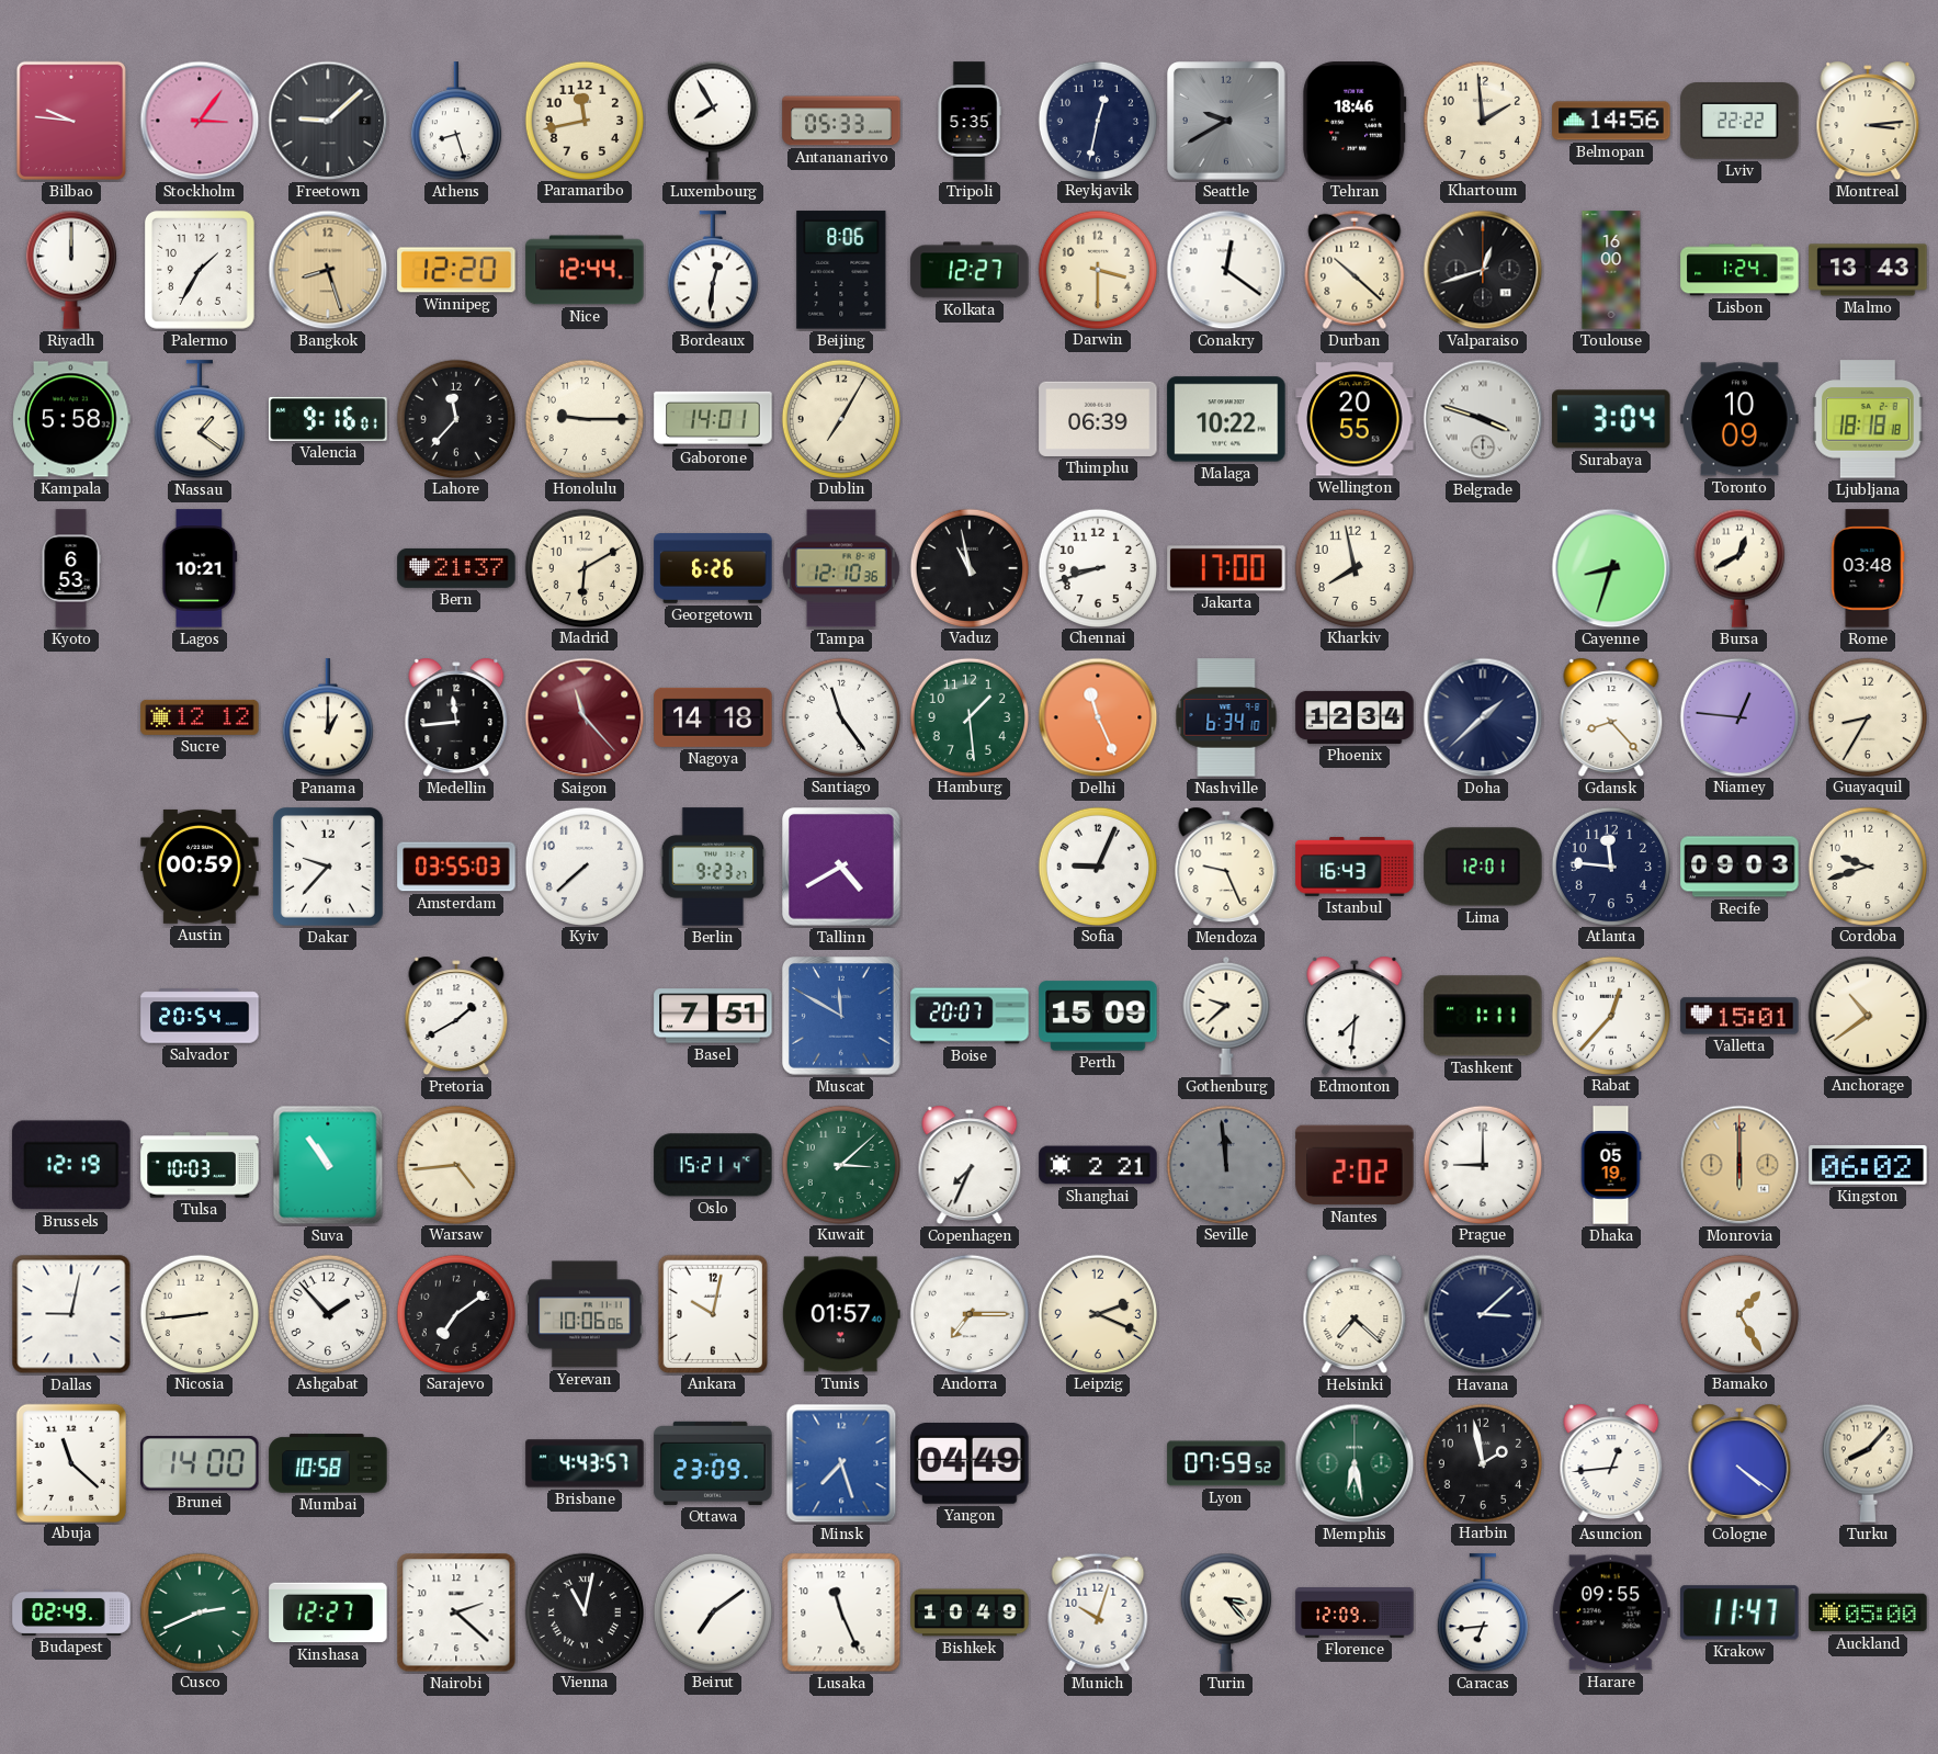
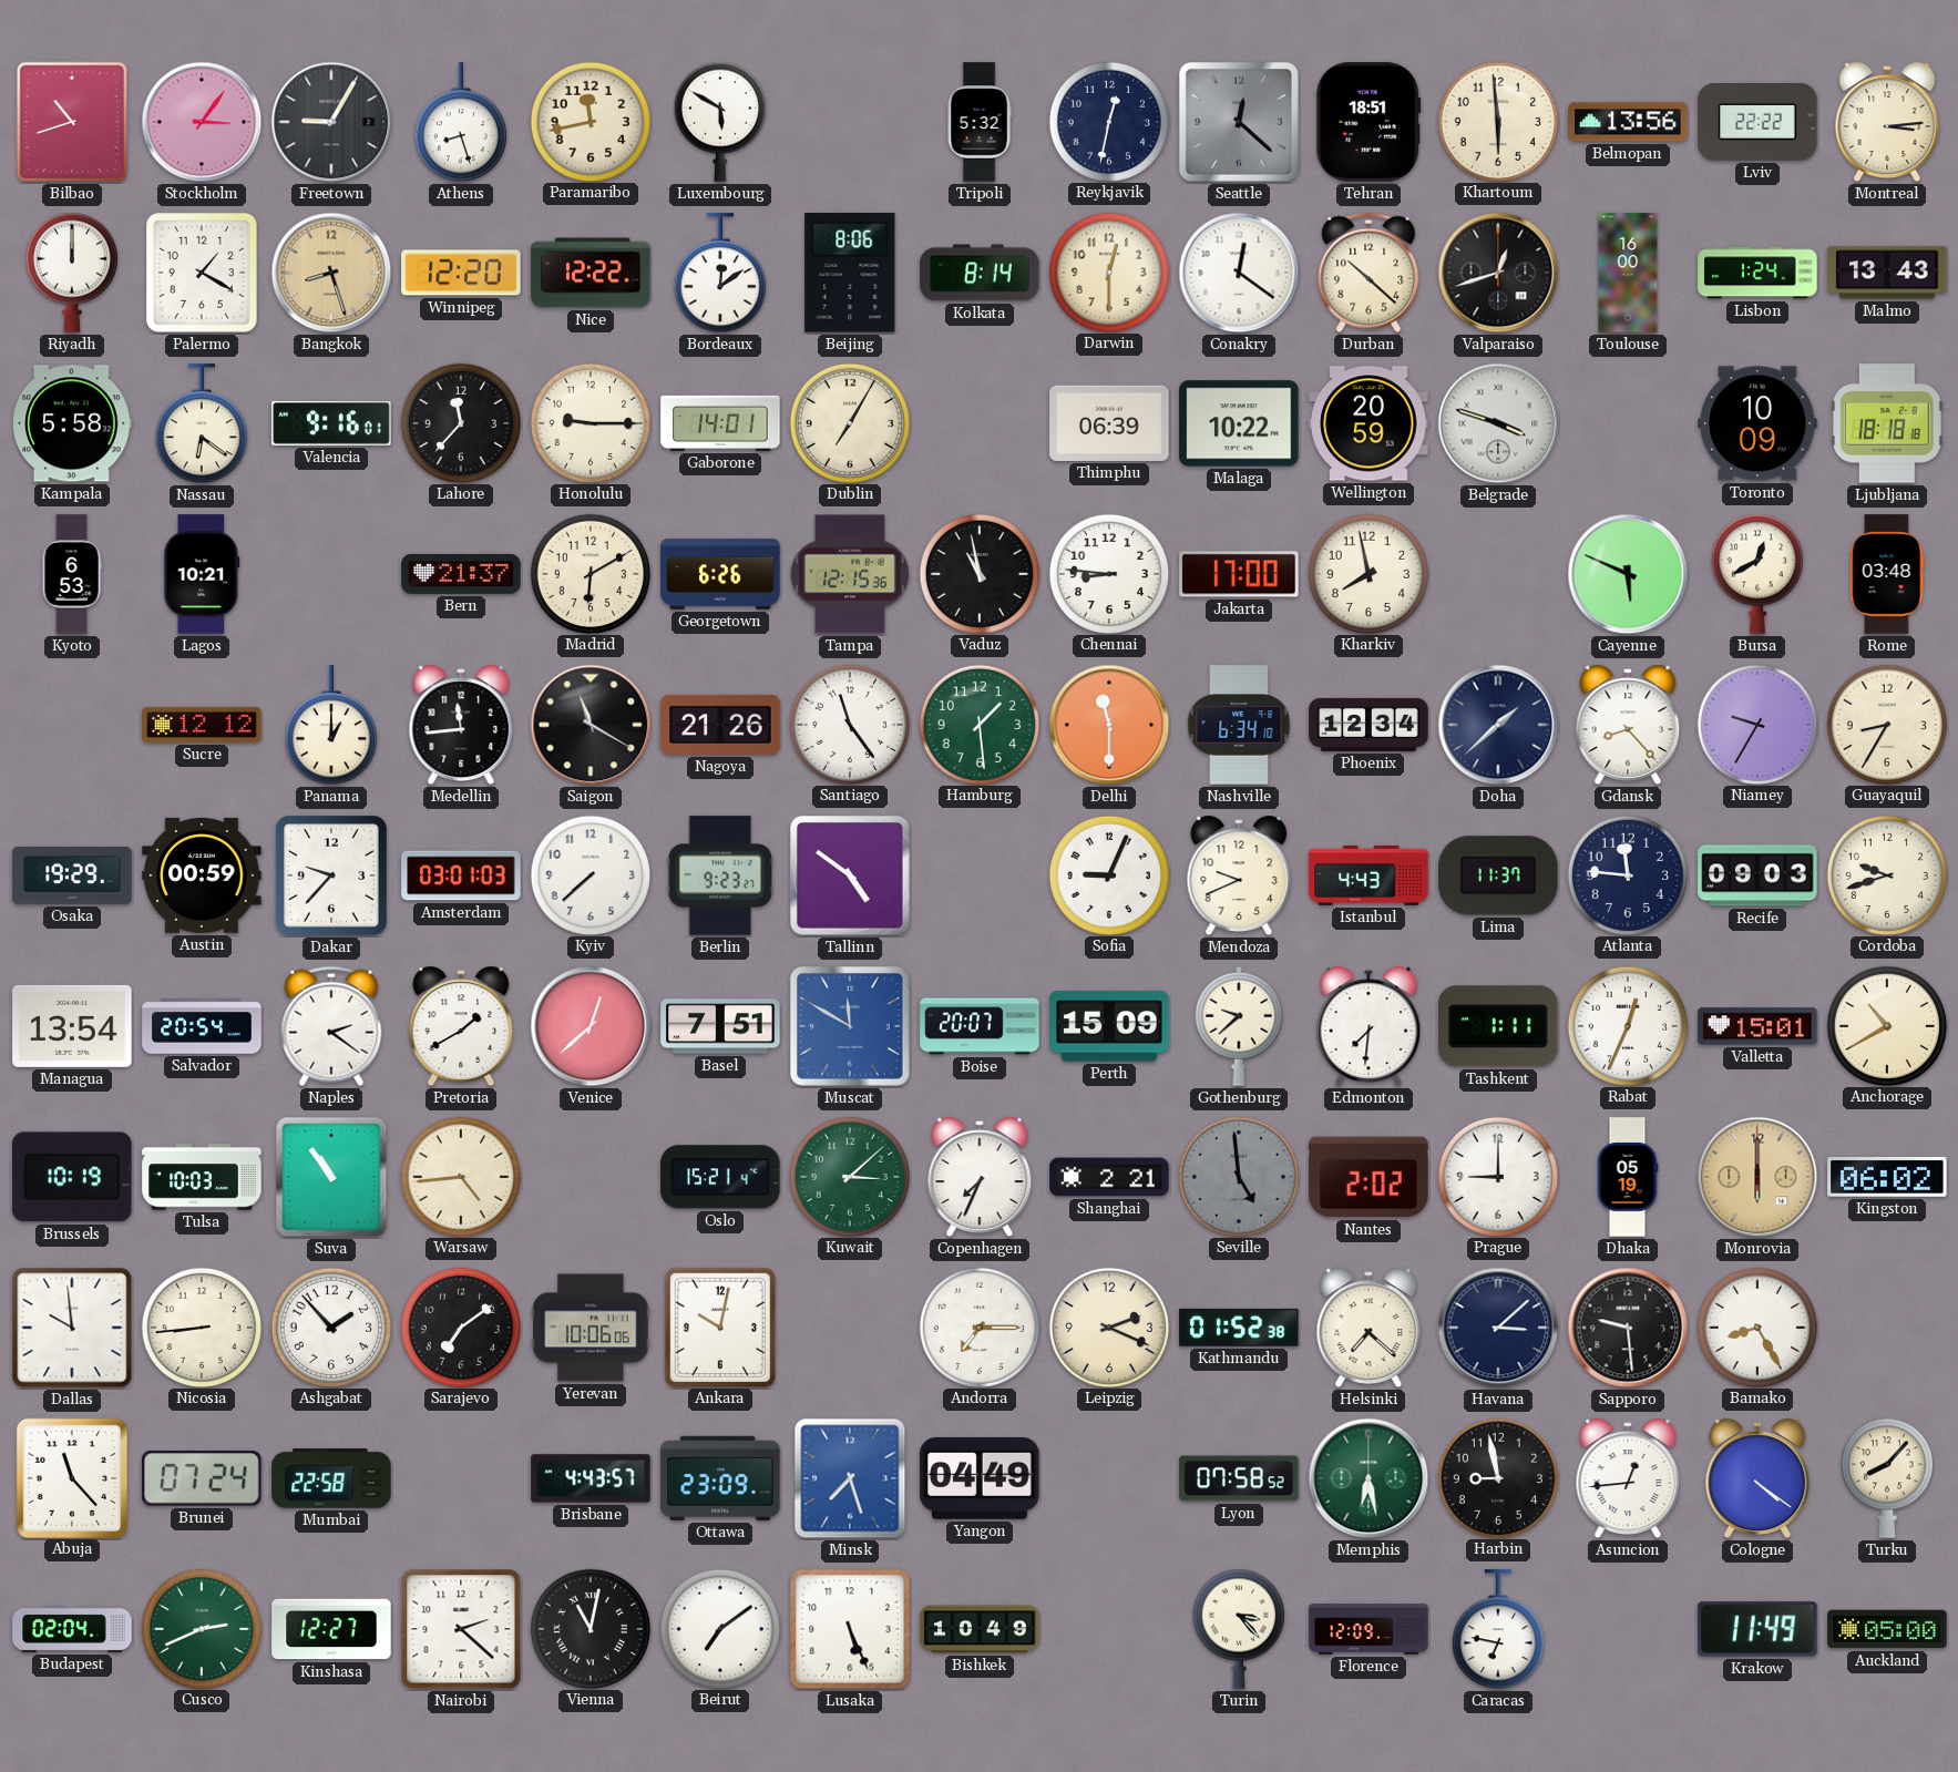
Bilbao: 9:46 -> 10:42 (72, 122)
Freetown: 9:08 -> 9:05 (331, 122)
Luxembourg: 7:55 -> 5:50 (720, 122)
Antananarivo: 05:33 -> none (841, 121)
Tripoli: 5:35 -> 5:32 (980, 122)
Seattle: 9:40 -> 12:22 (1240, 123)
Tehran: 18:46 -> 18:51 (1368, 122)
Khartoum: 1:59 -> 5:59 (1497, 121)
Belmopan: 14:56 -> 13:56 (1628, 122)
Palermo: 1:35 -> 1:20 (203, 274)
Nice: 12:44 -> 12:22 (591, 273)
Bordeaux: 12:31 -> 12:09 (720, 274)
Kolkata: 12:27 -> 8:14 (980, 273)
Darwin: 3:30 -> 12:30 (1108, 272)
Nassau: 1:21 -> 6:21 (202, 424)
Wellington: 20:55 -> 20:59 (1368, 423)
Surabaya: 3:04 -> none (1611, 419)
Tampa: 12:10 -> 12:15 (851, 574)
Chennai: 8:42 -> 8:46 (1108, 573)
Cayenne: 8:33 -> 5:49 (1628, 574)
Saigon: 11:23 -> 11:20 (591, 725)
Saigon dial: burgundy -> black (591, 725)
Nagoya: 14:18 -> 21:26 (720, 725)
Delhi: 11:26 -> 11:30 (1109, 725)
Niamey: 12:46 -> 9:35 (1756, 724)
Osaka: none -> 19:29 (72, 875)
Amsterdam: 03:55 -> 03:01 (461, 875)
Tallinn: 4:40 -> 4:51 (851, 877)
Mendoza: 9:26 -> 9:41 (1239, 875)
Istanbul: 16:43 -> 4:43 (1368, 875)
Lima: 12:01 -> 11:37 (1498, 875)
Managua: none -> 13:54 (72, 1026)
Naples: none -> 2:21 (331, 1026)
Venice: none -> 12:38 (591, 1026)
Rabat: 12:37 -> 12:34 (1627, 1025)
Anchorage: 10:39 -> 10:40 (1886, 1025)
Brussels: 12:19 -> 10:19 (72, 1177)
Seville: 11:59 -> 4:59 (1238, 1176)
Dallas: 9:02 -> 9:59 (72, 1328)
Tunis: 01:57 -> none (841, 1314)
Kathmandu: none -> 01:52 (1239, 1328)
Sapporo: none -> 9:29 (1628, 1328)
Bamako: 1:25 -> 8:25 (1756, 1327)
Abuja: 11:22 -> 11:23 (71, 1477)
Brunei: 14:00 -> 07:24 (202, 1479)
Mumbai: 10:58 -> 22:58 (331, 1478)
Lyon: 07:59 -> 07:58 (1239, 1478)
Harbin: 1:58 -> 8:58 (1497, 1477)
Budapest: 02:49 -> 02:04 (72, 1629)
Lusaka: 11:26 -> 5:26 (850, 1629)
Munich: 10:03 -> none (1098, 1612)
Caracas: 6:44 -> 6:47 (1498, 1630)
Harare: 09:55 -> none (1611, 1612)
Krakow: 11:47 -> 11:49 (1757, 1629)
